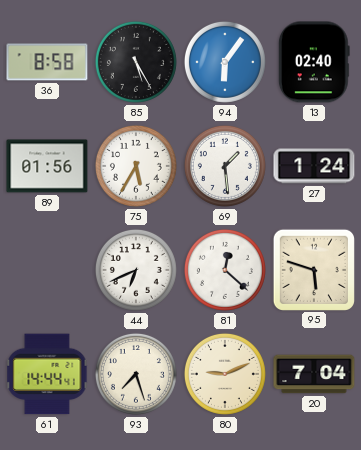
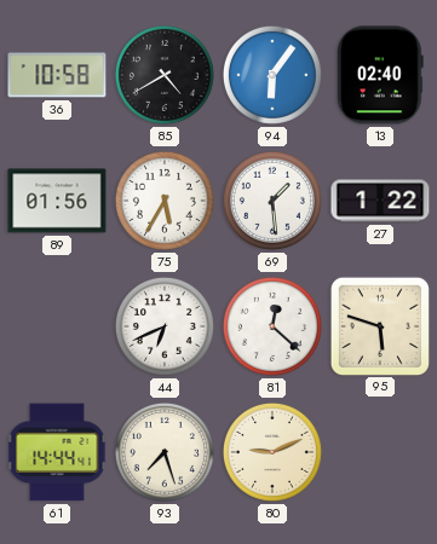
36: 8:58 -> 10:58 (57, 75)
85: 5:25 -> 4:40 (165, 75)
27: 1:24 -> 1:22 (380, 201)
20: 7:04 -> none (314, 374)
